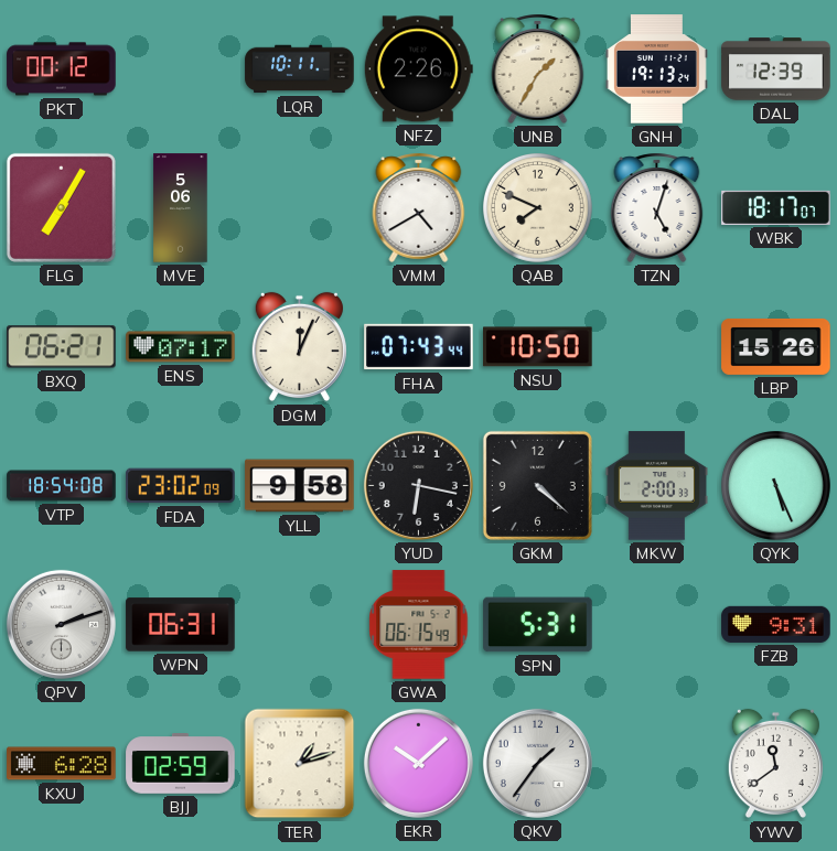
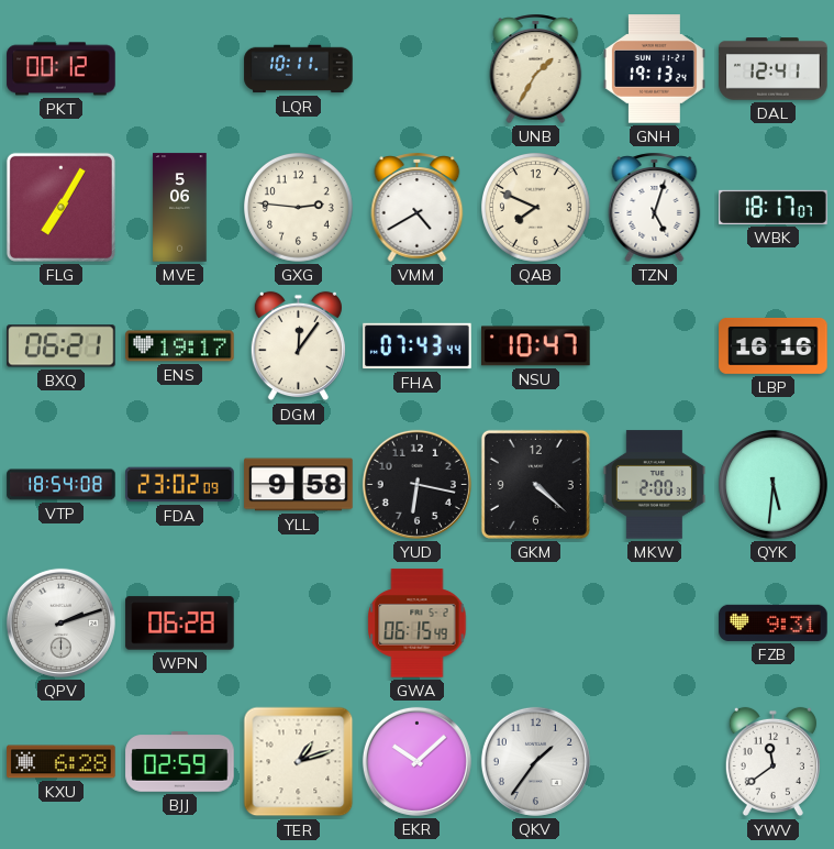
NFZ: 2:26 -> none (418, 69)
DAL: 12:39 -> 12:41 (774, 69)
GXG: none -> 2:46 (299, 208)
ENS: 07:17 -> 19:17 (180, 346)
DGM: 12:04 -> 12:06 (298, 346)
NSU: 10:50 -> 10:47 (536, 346)
LBP: 15:26 -> 16:16 (774, 345)
QYK: 5:26 -> 5:31 (774, 485)
WPN: 06:31 -> 06:28 (180, 624)
SPN: 5:31 -> none (538, 625)
